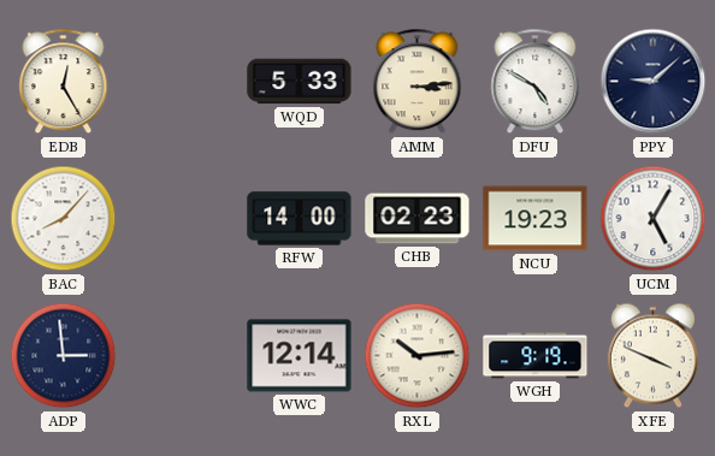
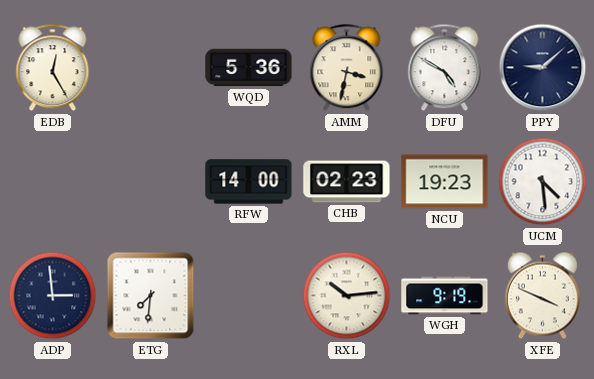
WQD: 5:33 -> 5:36 (249, 68)
AMM: 3:14 -> 3:32 (347, 68)
BAC: 8:07 -> none (64, 219)
UCM: 5:05 -> 4:29 (543, 182)
ETG: none -> 7:31 (151, 296)
WWC: 12:14 -> none (300, 356)
